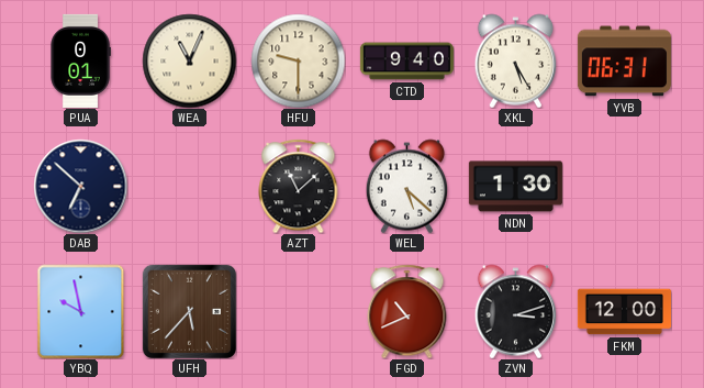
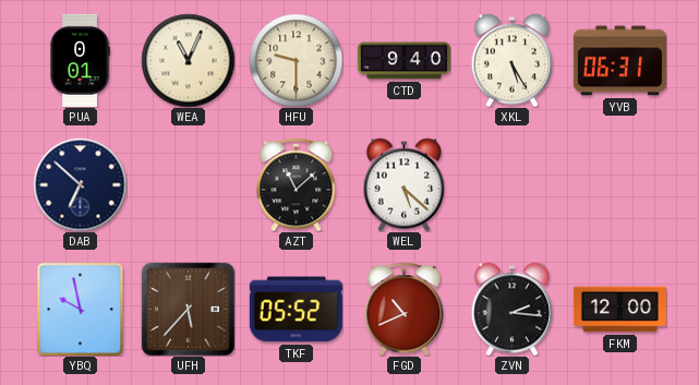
NDN: 1:30 -> none (515, 187)
TKF: none -> 05:52 (296, 310)
ZVN: 3:12 -> 2:16 (513, 309)
